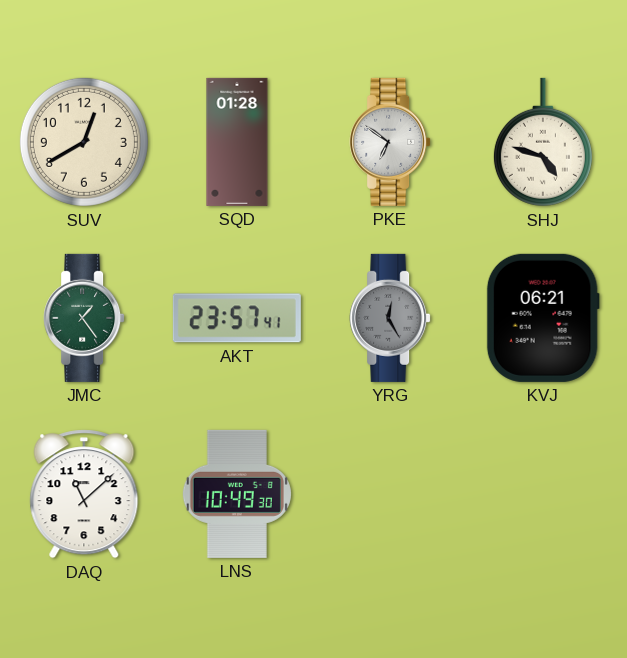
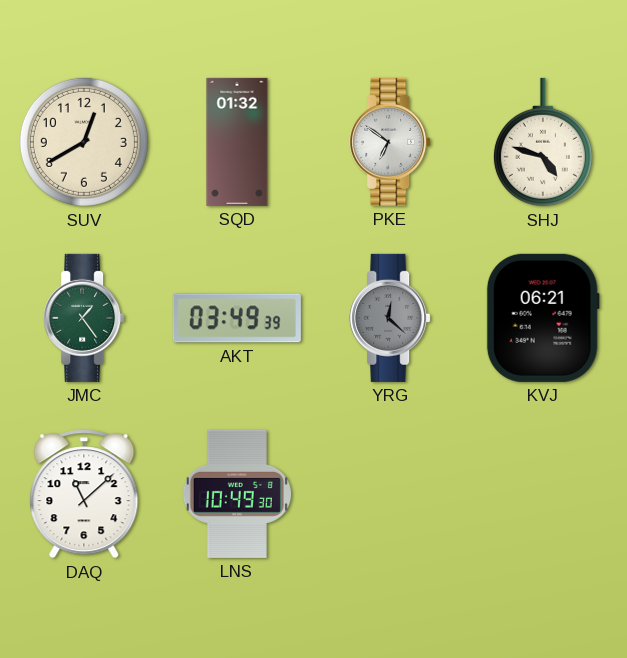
SQD: 01:28 -> 01:32 (237, 142)
AKT: 23:57 -> 03:49 (237, 318)
YRG: 12:25 -> 12:22 (390, 318)
